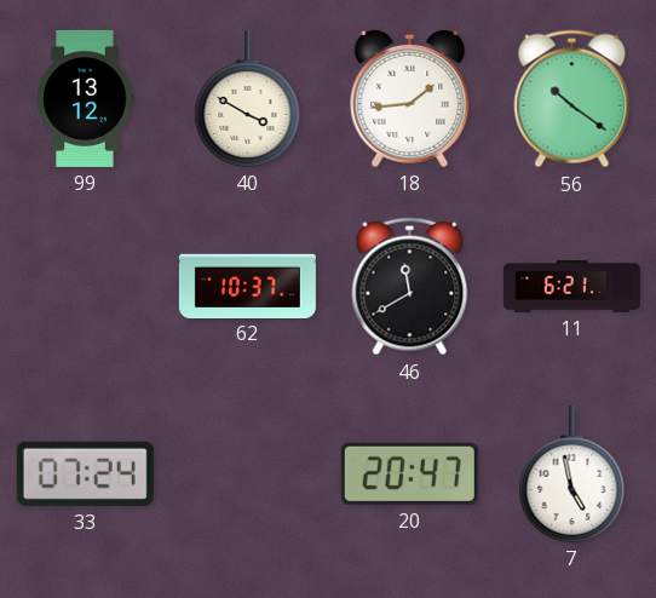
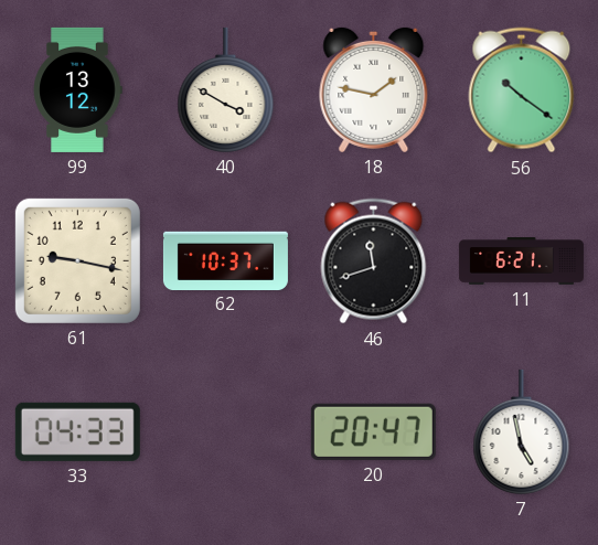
18: 1:44 -> 1:47 (374, 89)
61: none -> 9:17 (77, 260)
46: 11:40 -> 11:42 (374, 261)
33: 07:24 -> 04:33 (77, 431)
